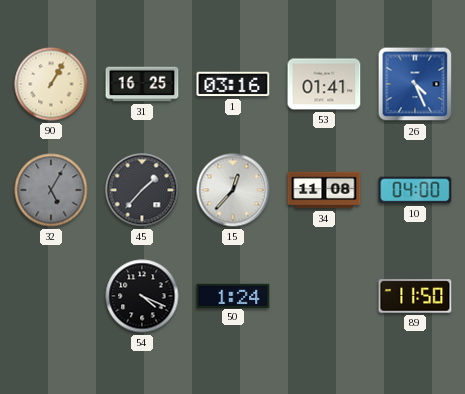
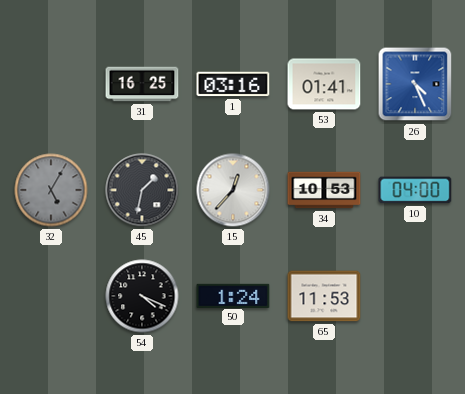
90: 1:05 -> none (51, 84)
45: 1:37 -> 1:32 (142, 190)
34: 11:08 -> 10:53 (324, 190)
65: none -> 11:53 (324, 296)
89: 11:50 -> none (415, 296)
